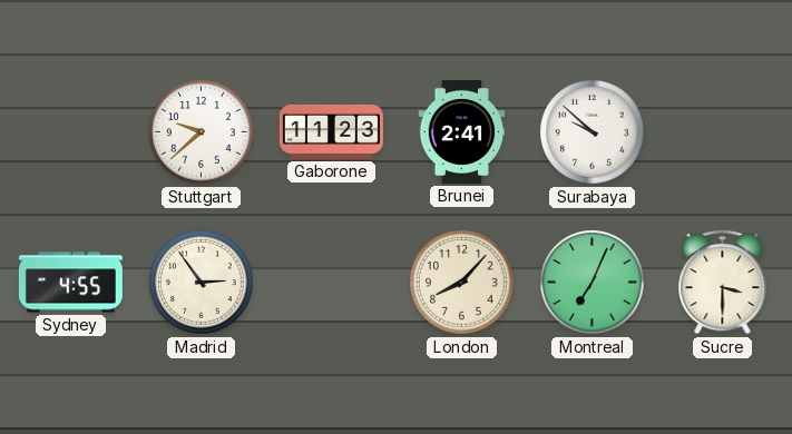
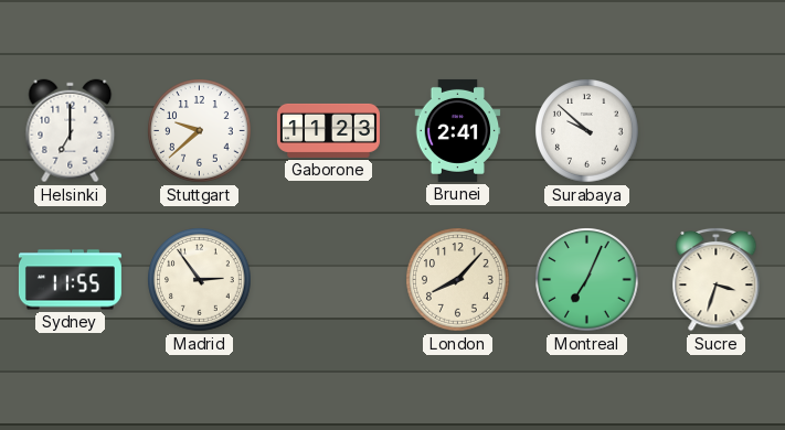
Helsinki: none -> 7:00 (71, 131)
Sydney: 4:55 -> 11:55 (70, 280)
Sucre: 3:30 -> 3:33 (717, 279)
